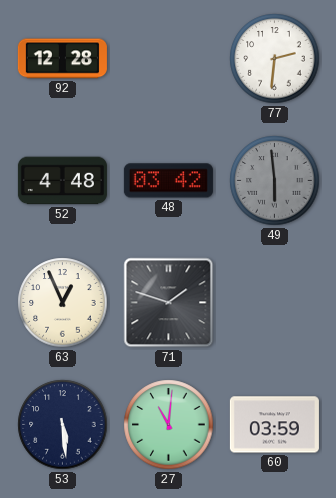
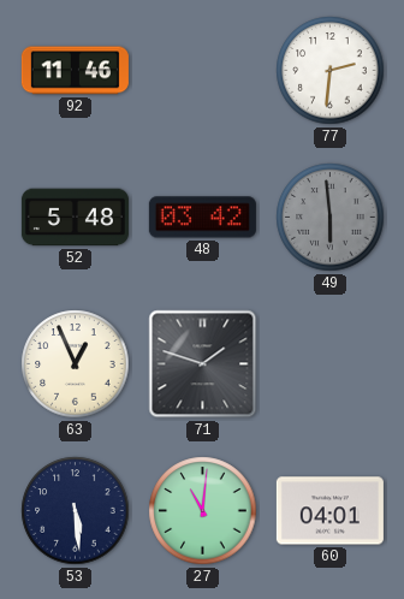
92: 12:28 -> 11:46 (75, 71)
52: 4:48 -> 5:48 (75, 218)
60: 03:59 -> 04:01 (329, 511)
